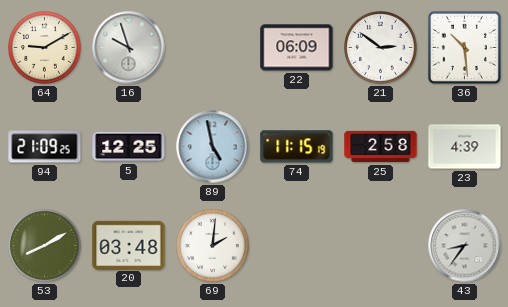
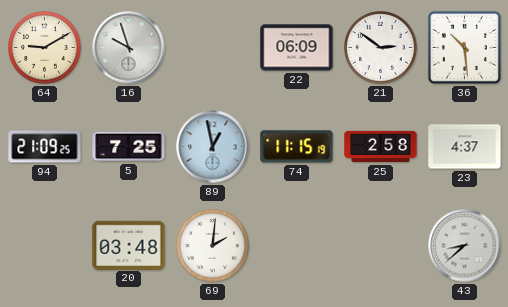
5: 12:25 -> 7:25 (129, 147)
89: 4:58 -> 12:58 (213, 147)
23: 4:39 -> 4:37 (465, 147)
53: 8:10 -> none (45, 246)
43: 8:36 -> 8:38 (465, 246)
